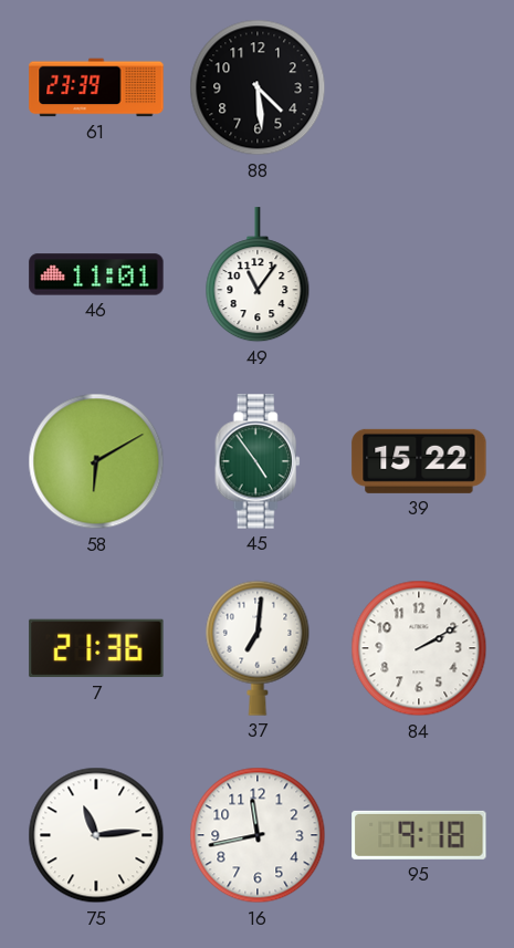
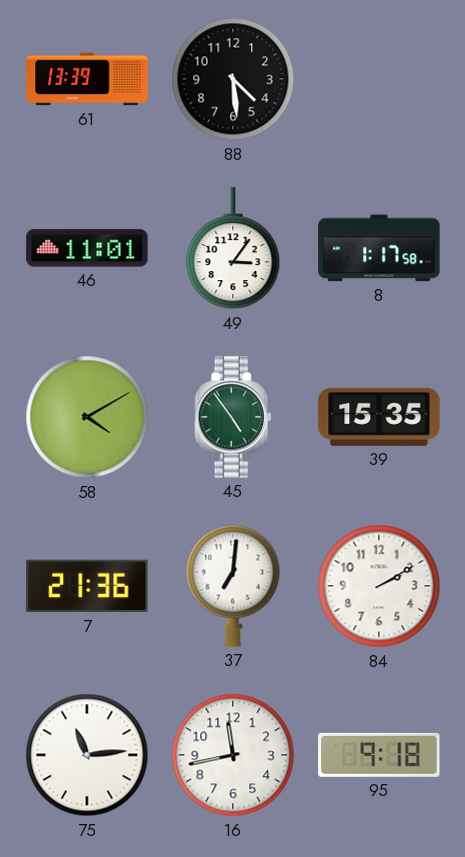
61: 23:39 -> 13:39 (87, 79)
49: 11:06 -> 3:06 (233, 249)
8: none -> 1:17 (379, 248)
58: 6:10 -> 4:10 (87, 417)
39: 15:22 -> 15:35 (379, 417)
